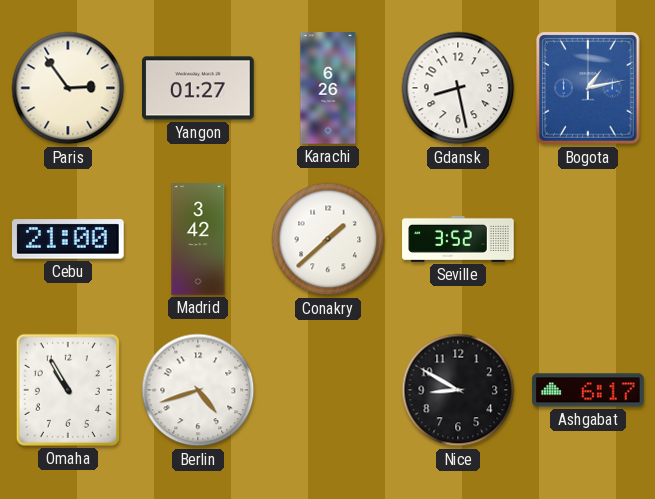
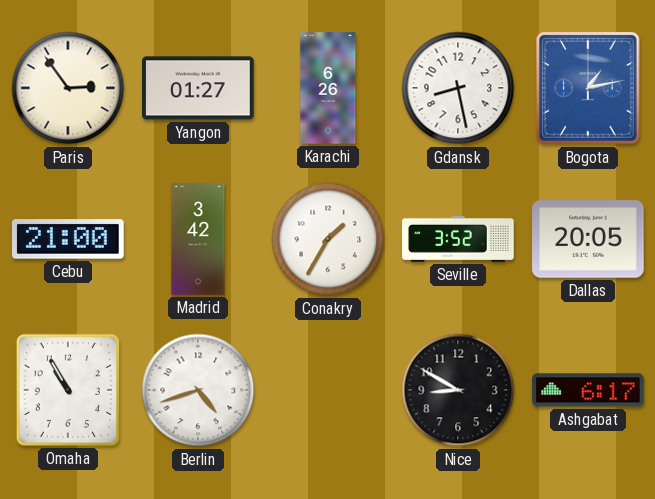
Conakry: 1:38 -> 1:35 (328, 239)
Dallas: none -> 20:05 (588, 239)
